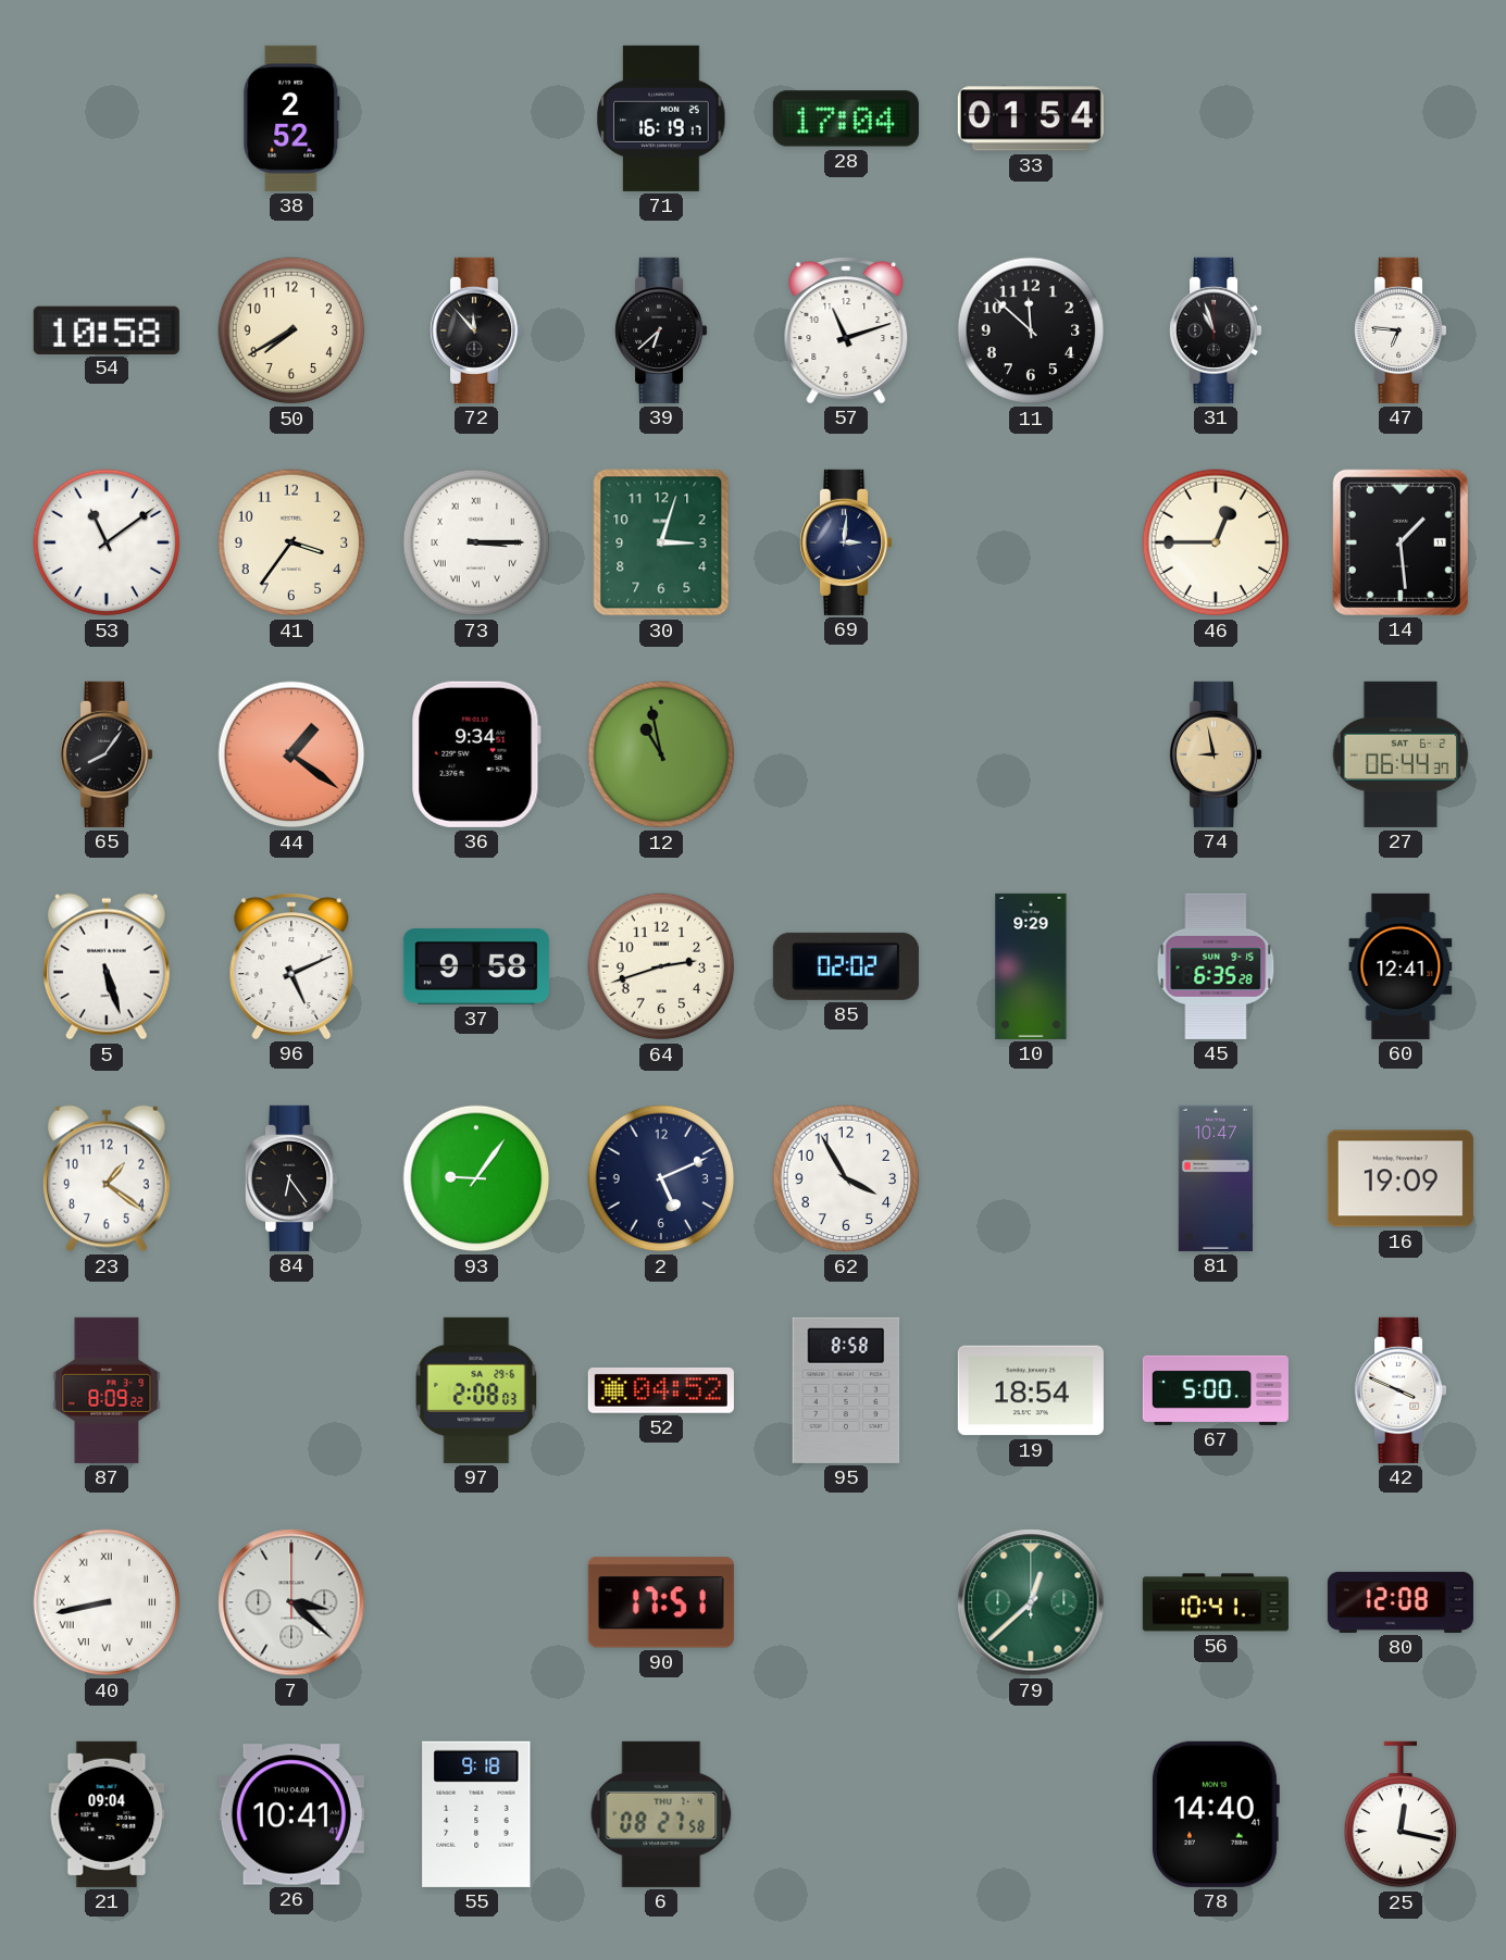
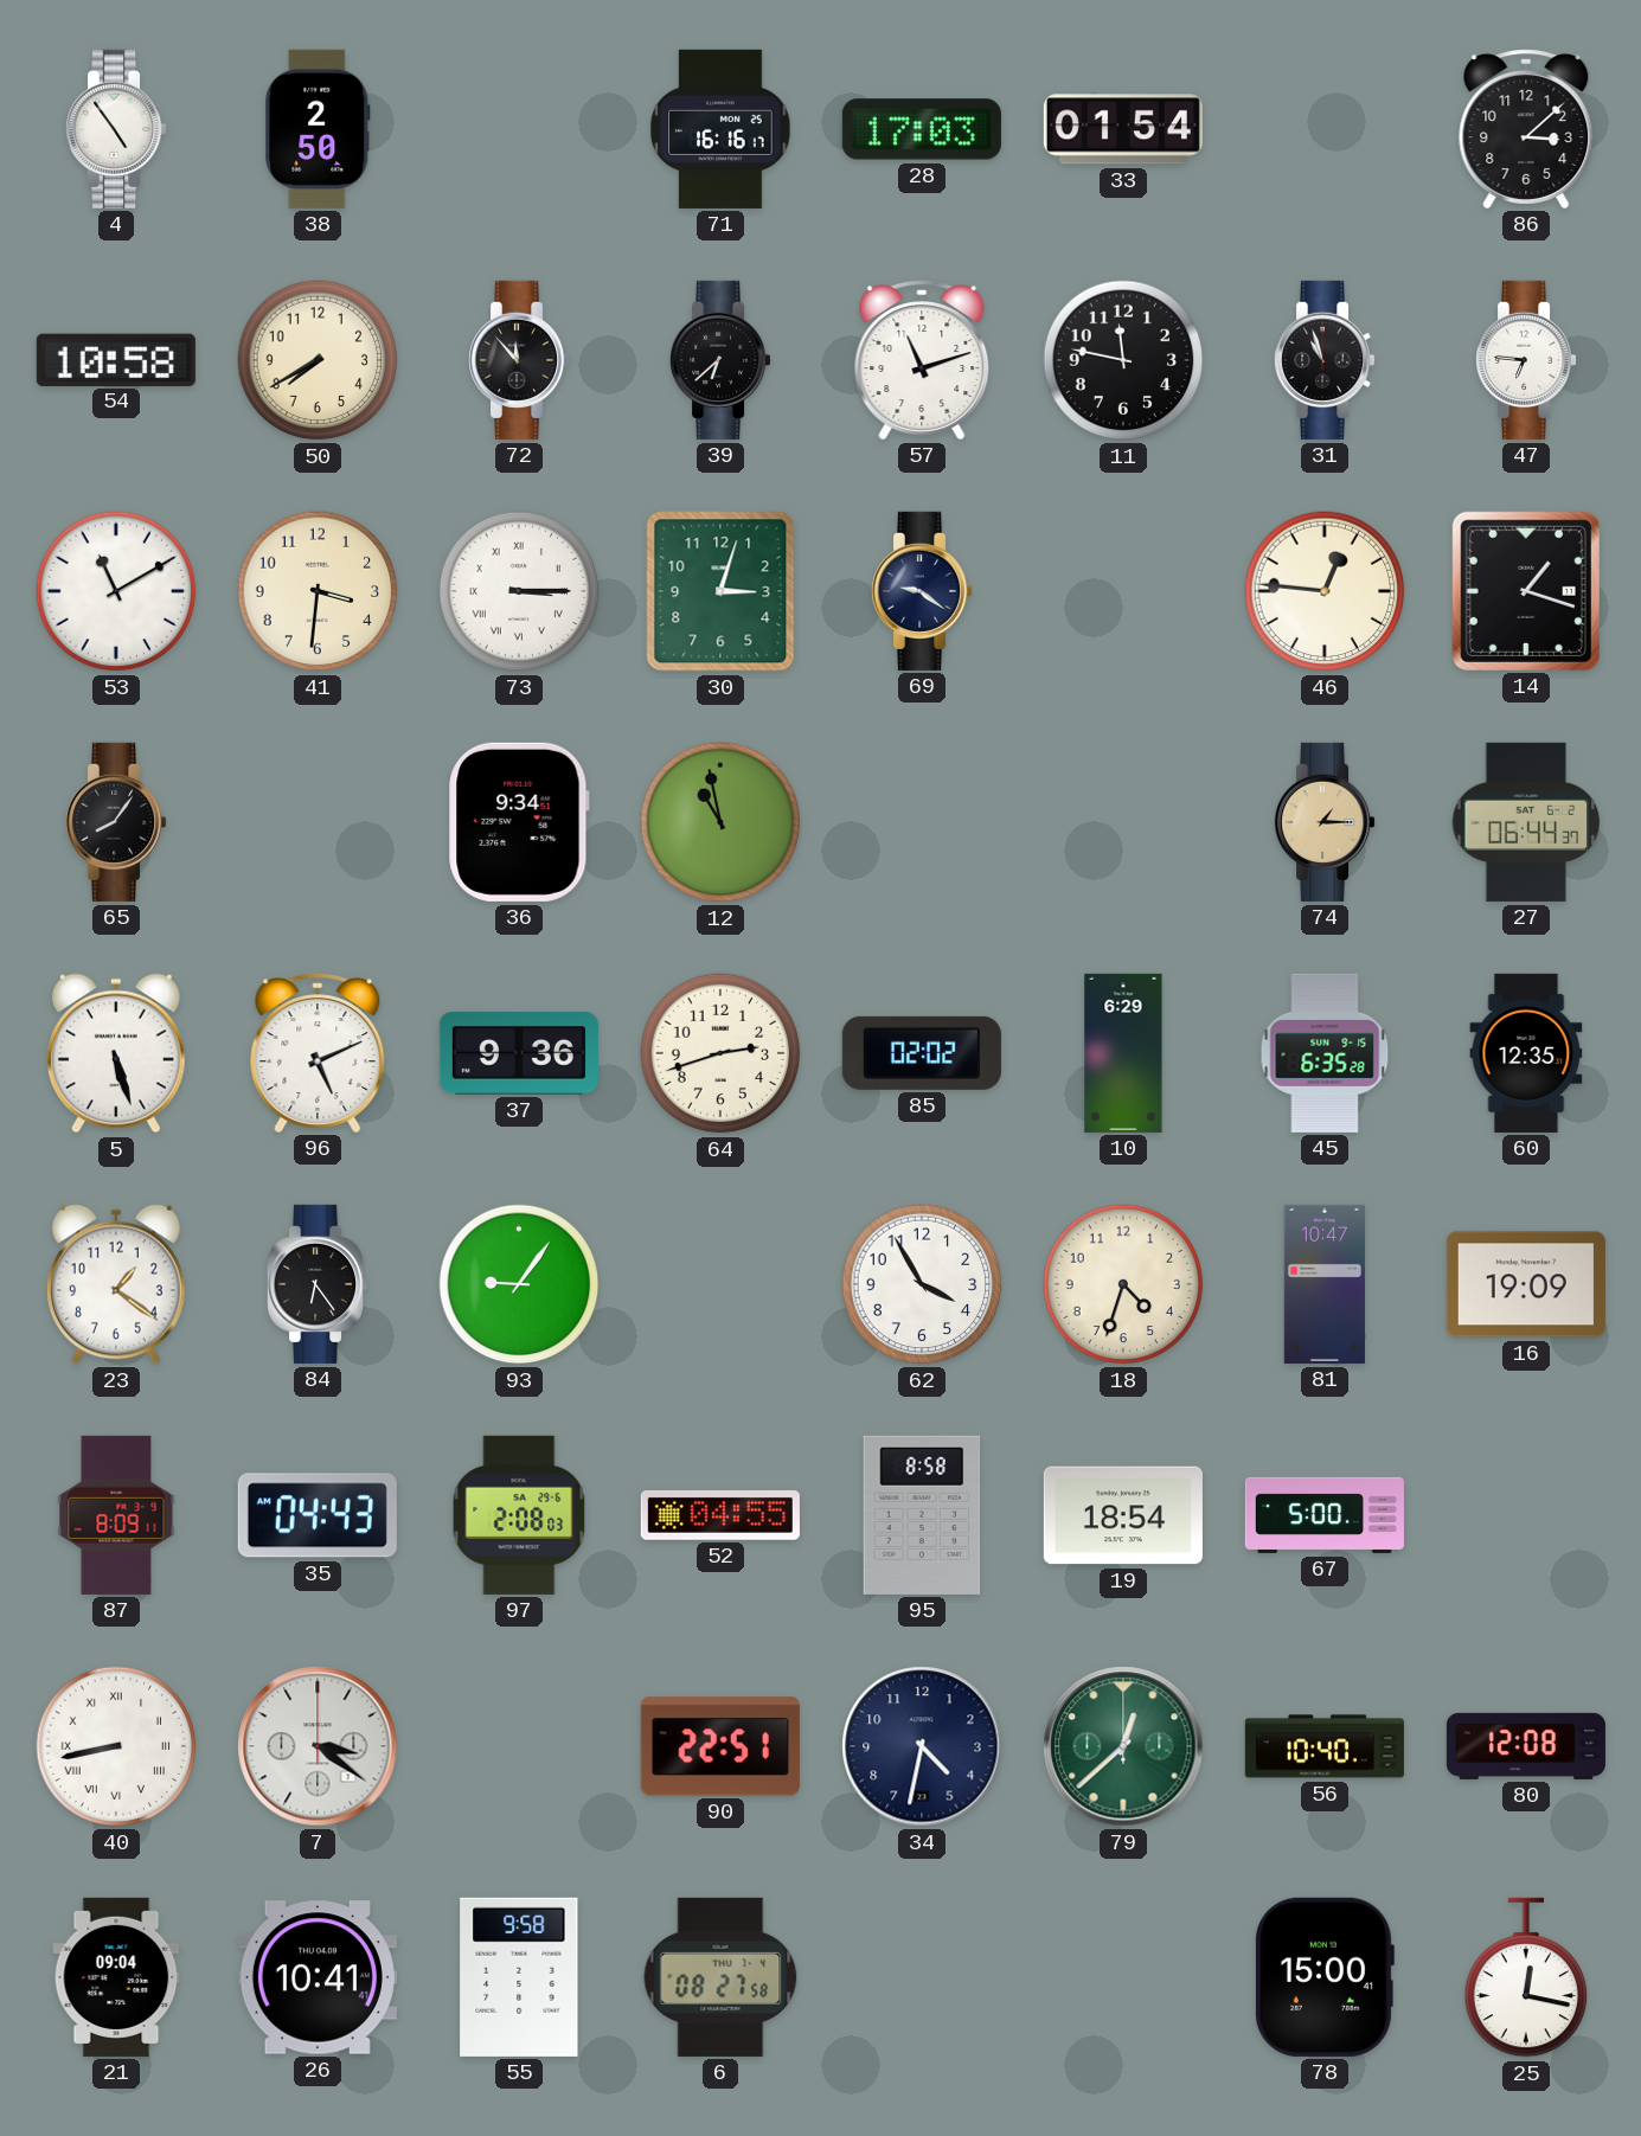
4: none -> 4:54 (117, 129)
38: 2:52 -> 2:50 (318, 129)
71: 16:19 -> 16:16 (720, 129)
28: 17:04 -> 17:03 (922, 129)
86: none -> 3:08 (1526, 129)
11: 11:52 -> 11:47 (1123, 360)
53: 11:09 -> 11:10 (116, 591)
41: 3:36 -> 3:31 (318, 591)
69: 3:01 -> 9:21 (923, 591)
46: 12:45 -> 12:46 (1325, 591)
14: 1:29 -> 1:18 (1526, 591)
44: 1:21 -> none (291, 754)
74: 8:58 -> 1:15 (1326, 822)
37: 9:58 -> 9:36 (519, 1053)
10: 9:29 -> 6:29 (1123, 1053)
60: 12:41 -> 12:35 (1526, 1053)
2: 5:11 -> none (661, 1178)
18: none -> 4:33 (1123, 1284)
87: 8:09:22 -> 8:09:11 (116, 1515)
35: none -> 04:43 (318, 1515)
52: 04:52 -> 04:55 (720, 1515)
42: 3:49 -> none (1402, 1390)
7: 3:22 -> 3:21 (318, 1746)
90: 17:51 -> 22:51 (720, 1746)
34: none -> 4:32 (922, 1746)
56: 10:41 -> 10:40 (1325, 1746)
55: 9:18 -> 9:58 (519, 1977)
78: 14:40 -> 15:00 (1323, 1977)
